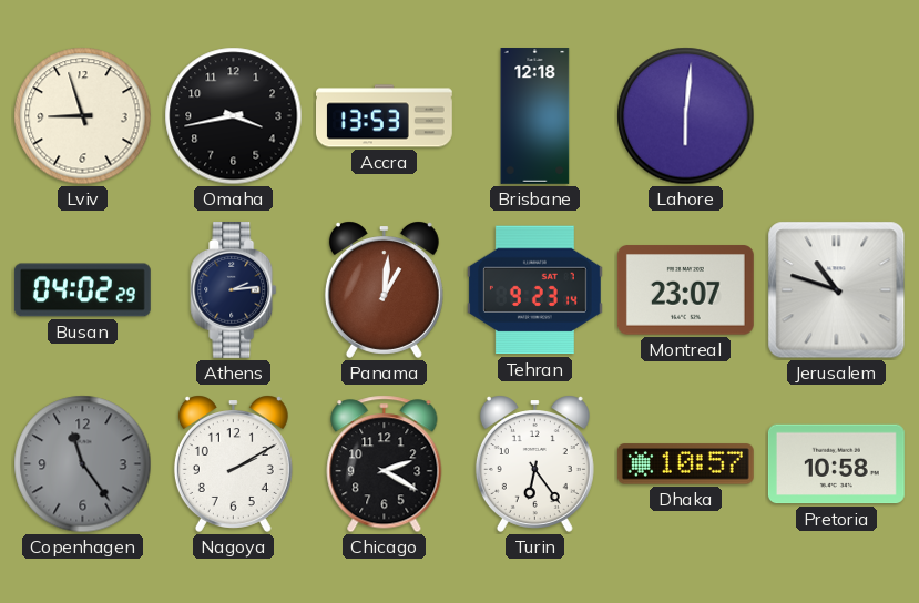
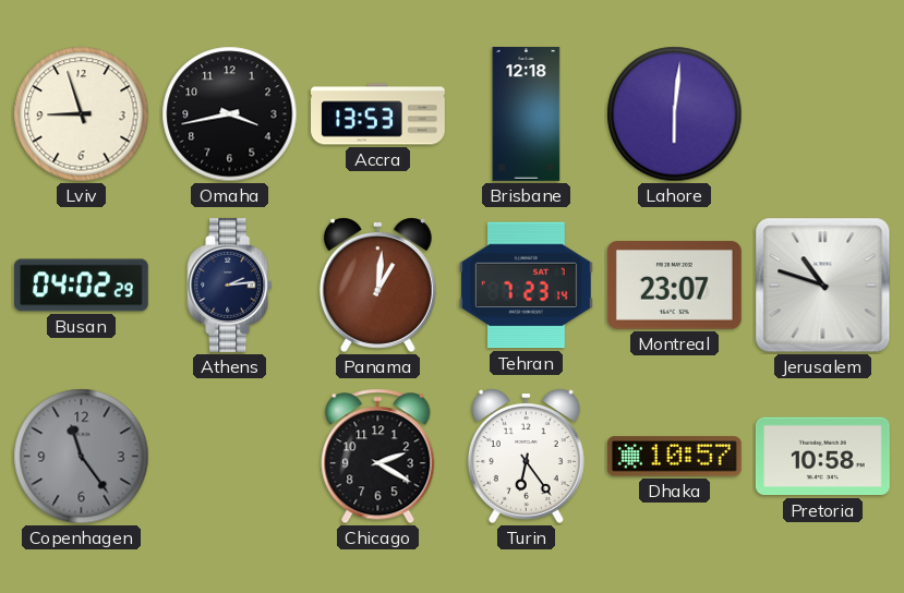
Tehran: 9:23 -> 7:23 (526, 286)
Nagoya: 2:10 -> none (233, 463)
